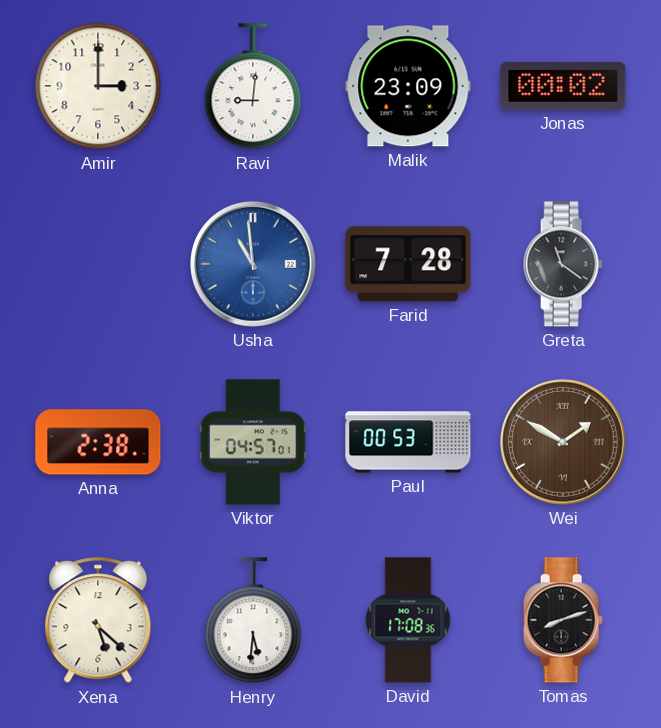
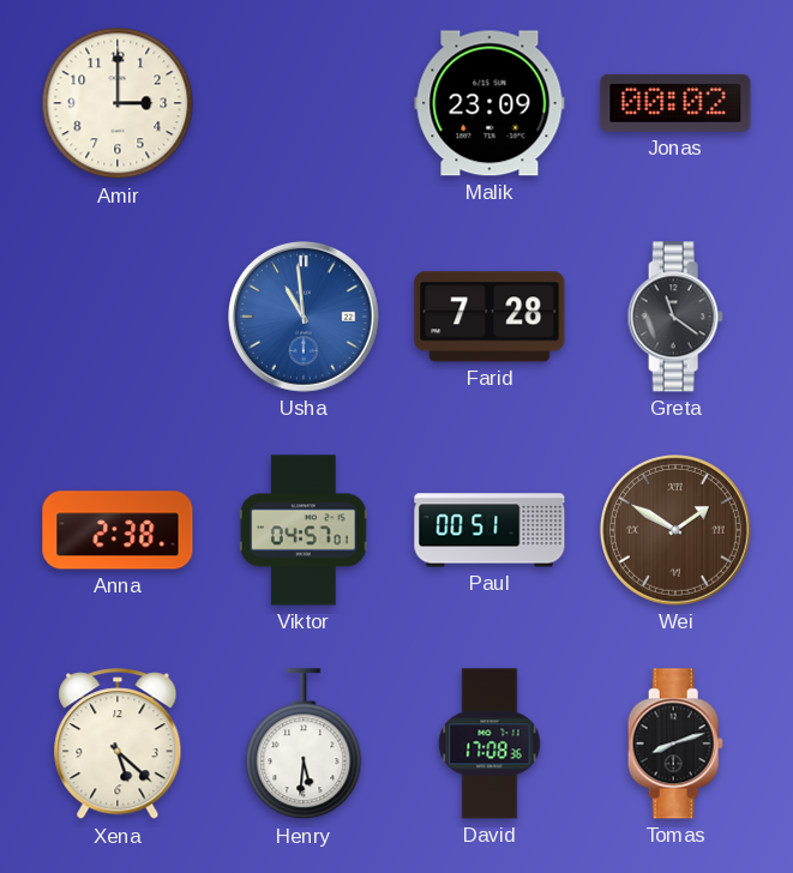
Ravi: 9:01 -> none (253, 87)
Paul: 00:53 -> 00:51 (489, 530)
